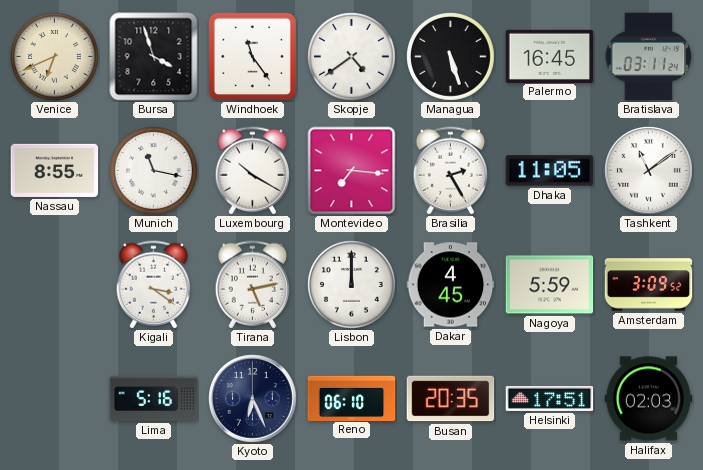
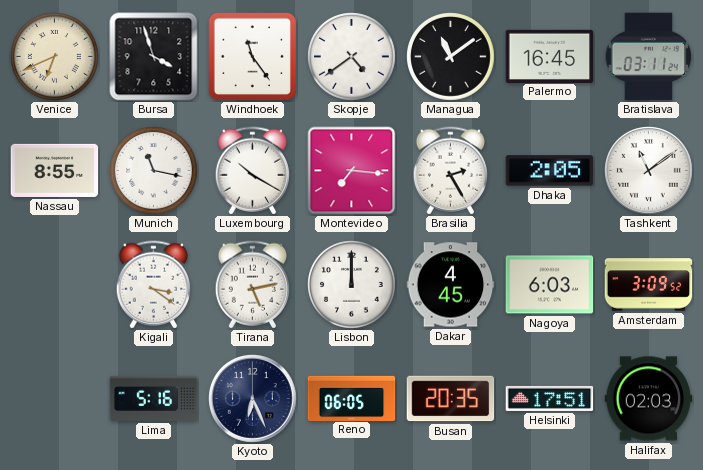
Managua: 5:27 -> 11:09 (451, 57)
Dhaka: 11:05 -> 2:05 (550, 171)
Nagoya: 5:59 -> 6:03 (550, 285)
Reno: 06:10 -> 06:05 (352, 398)
